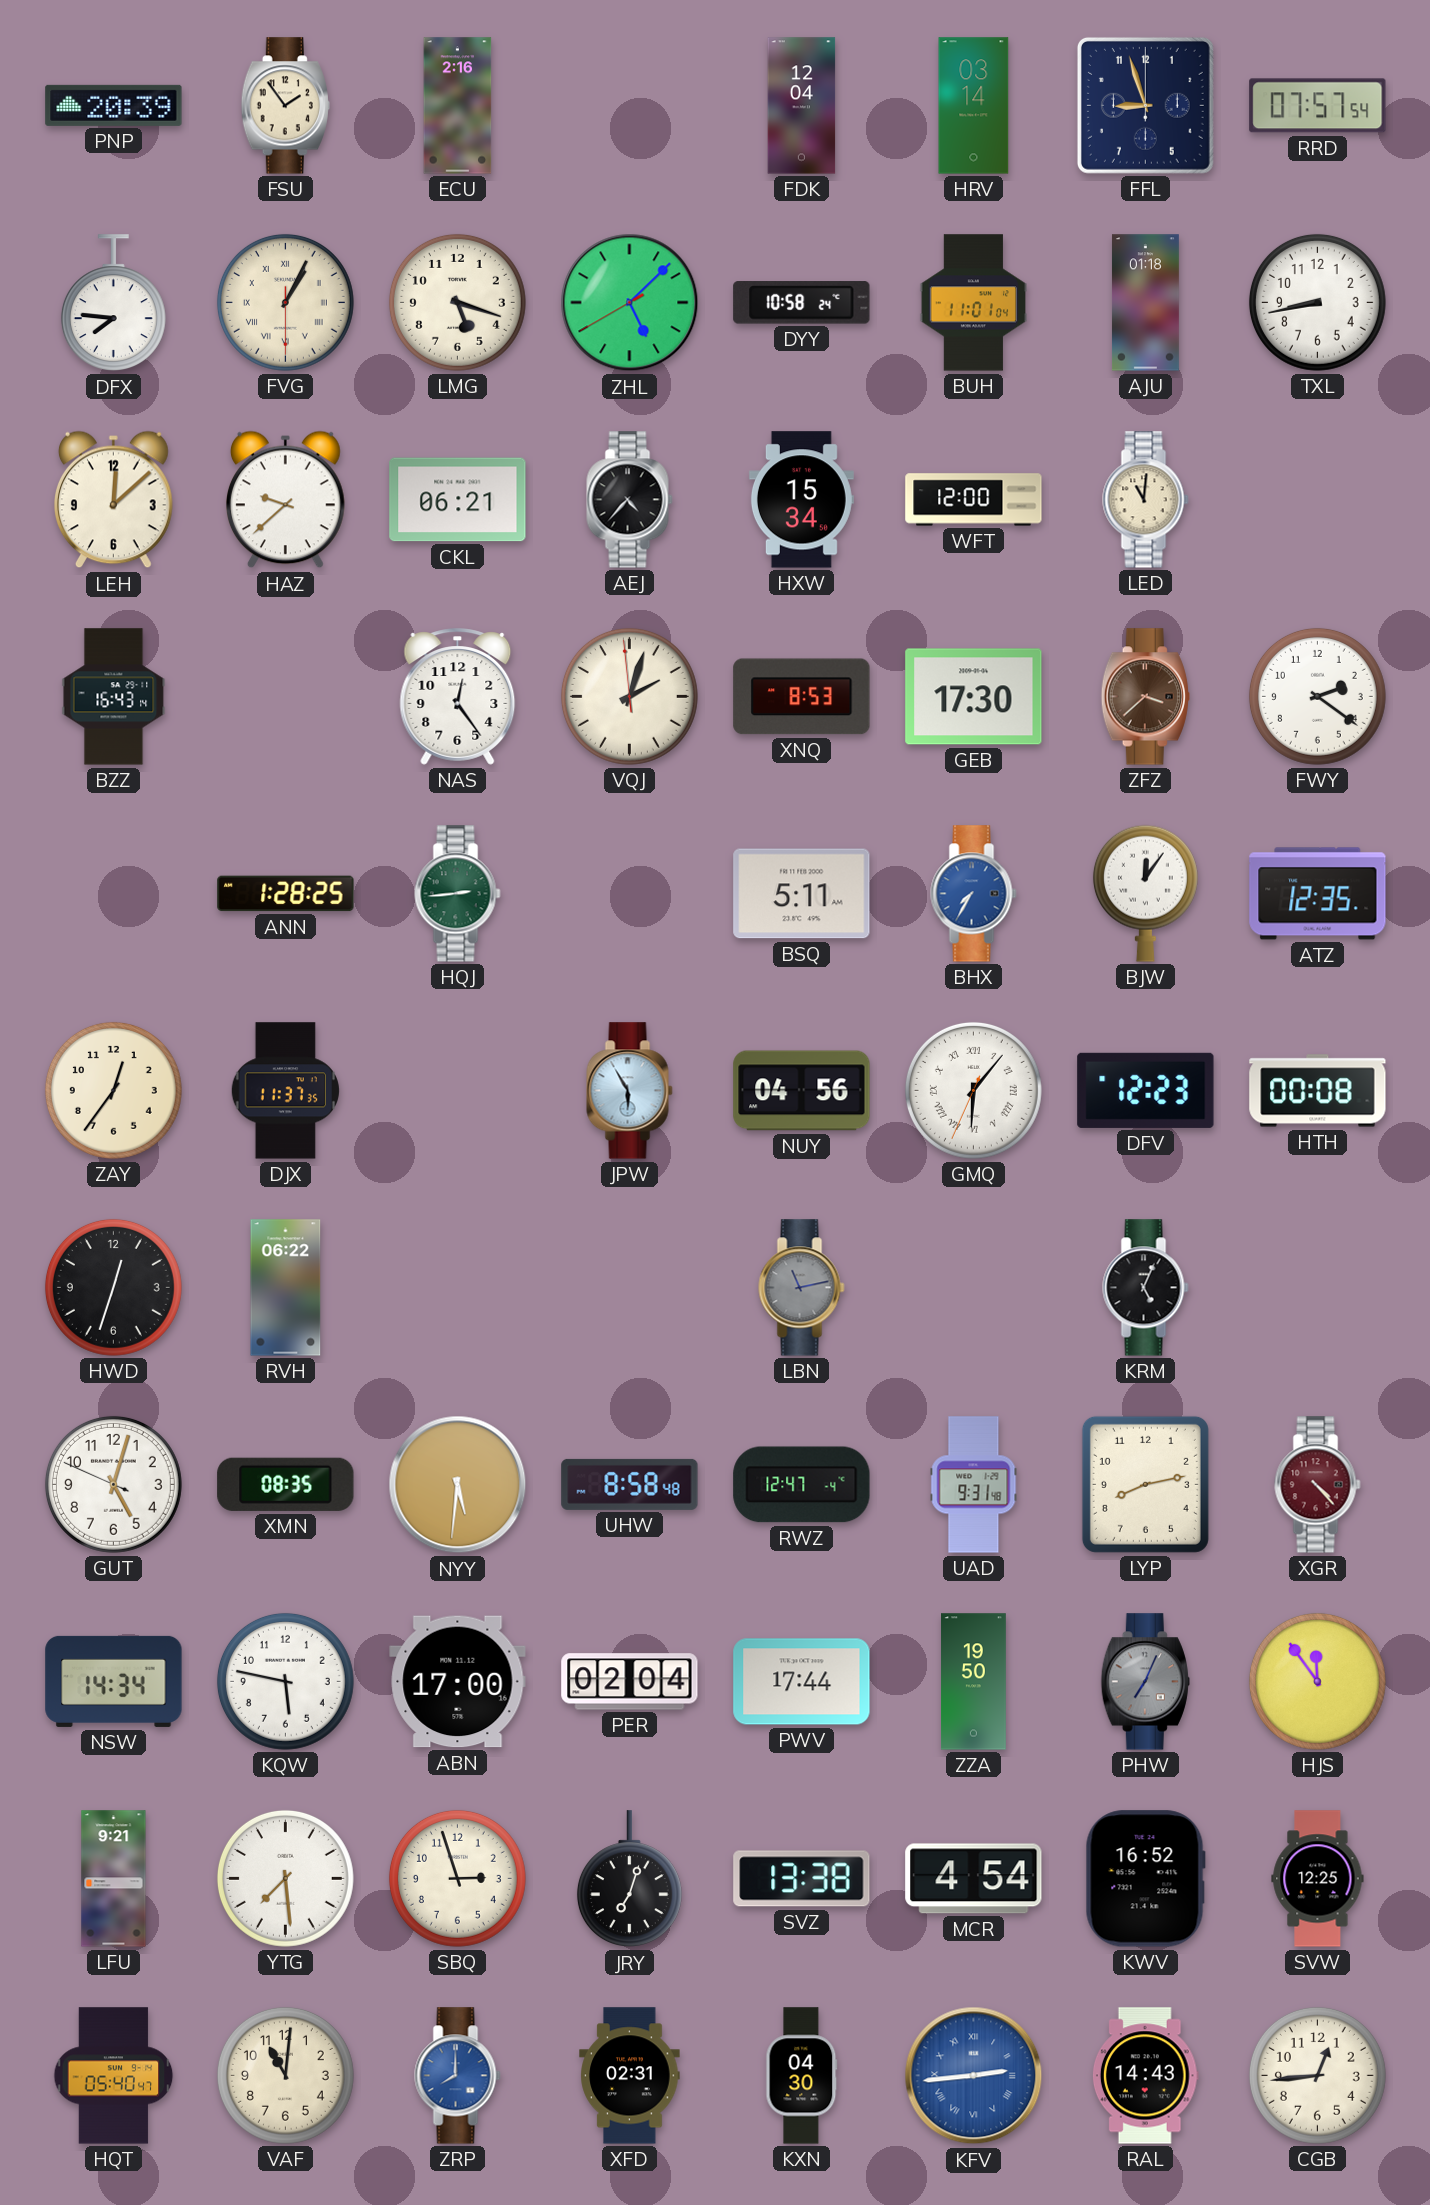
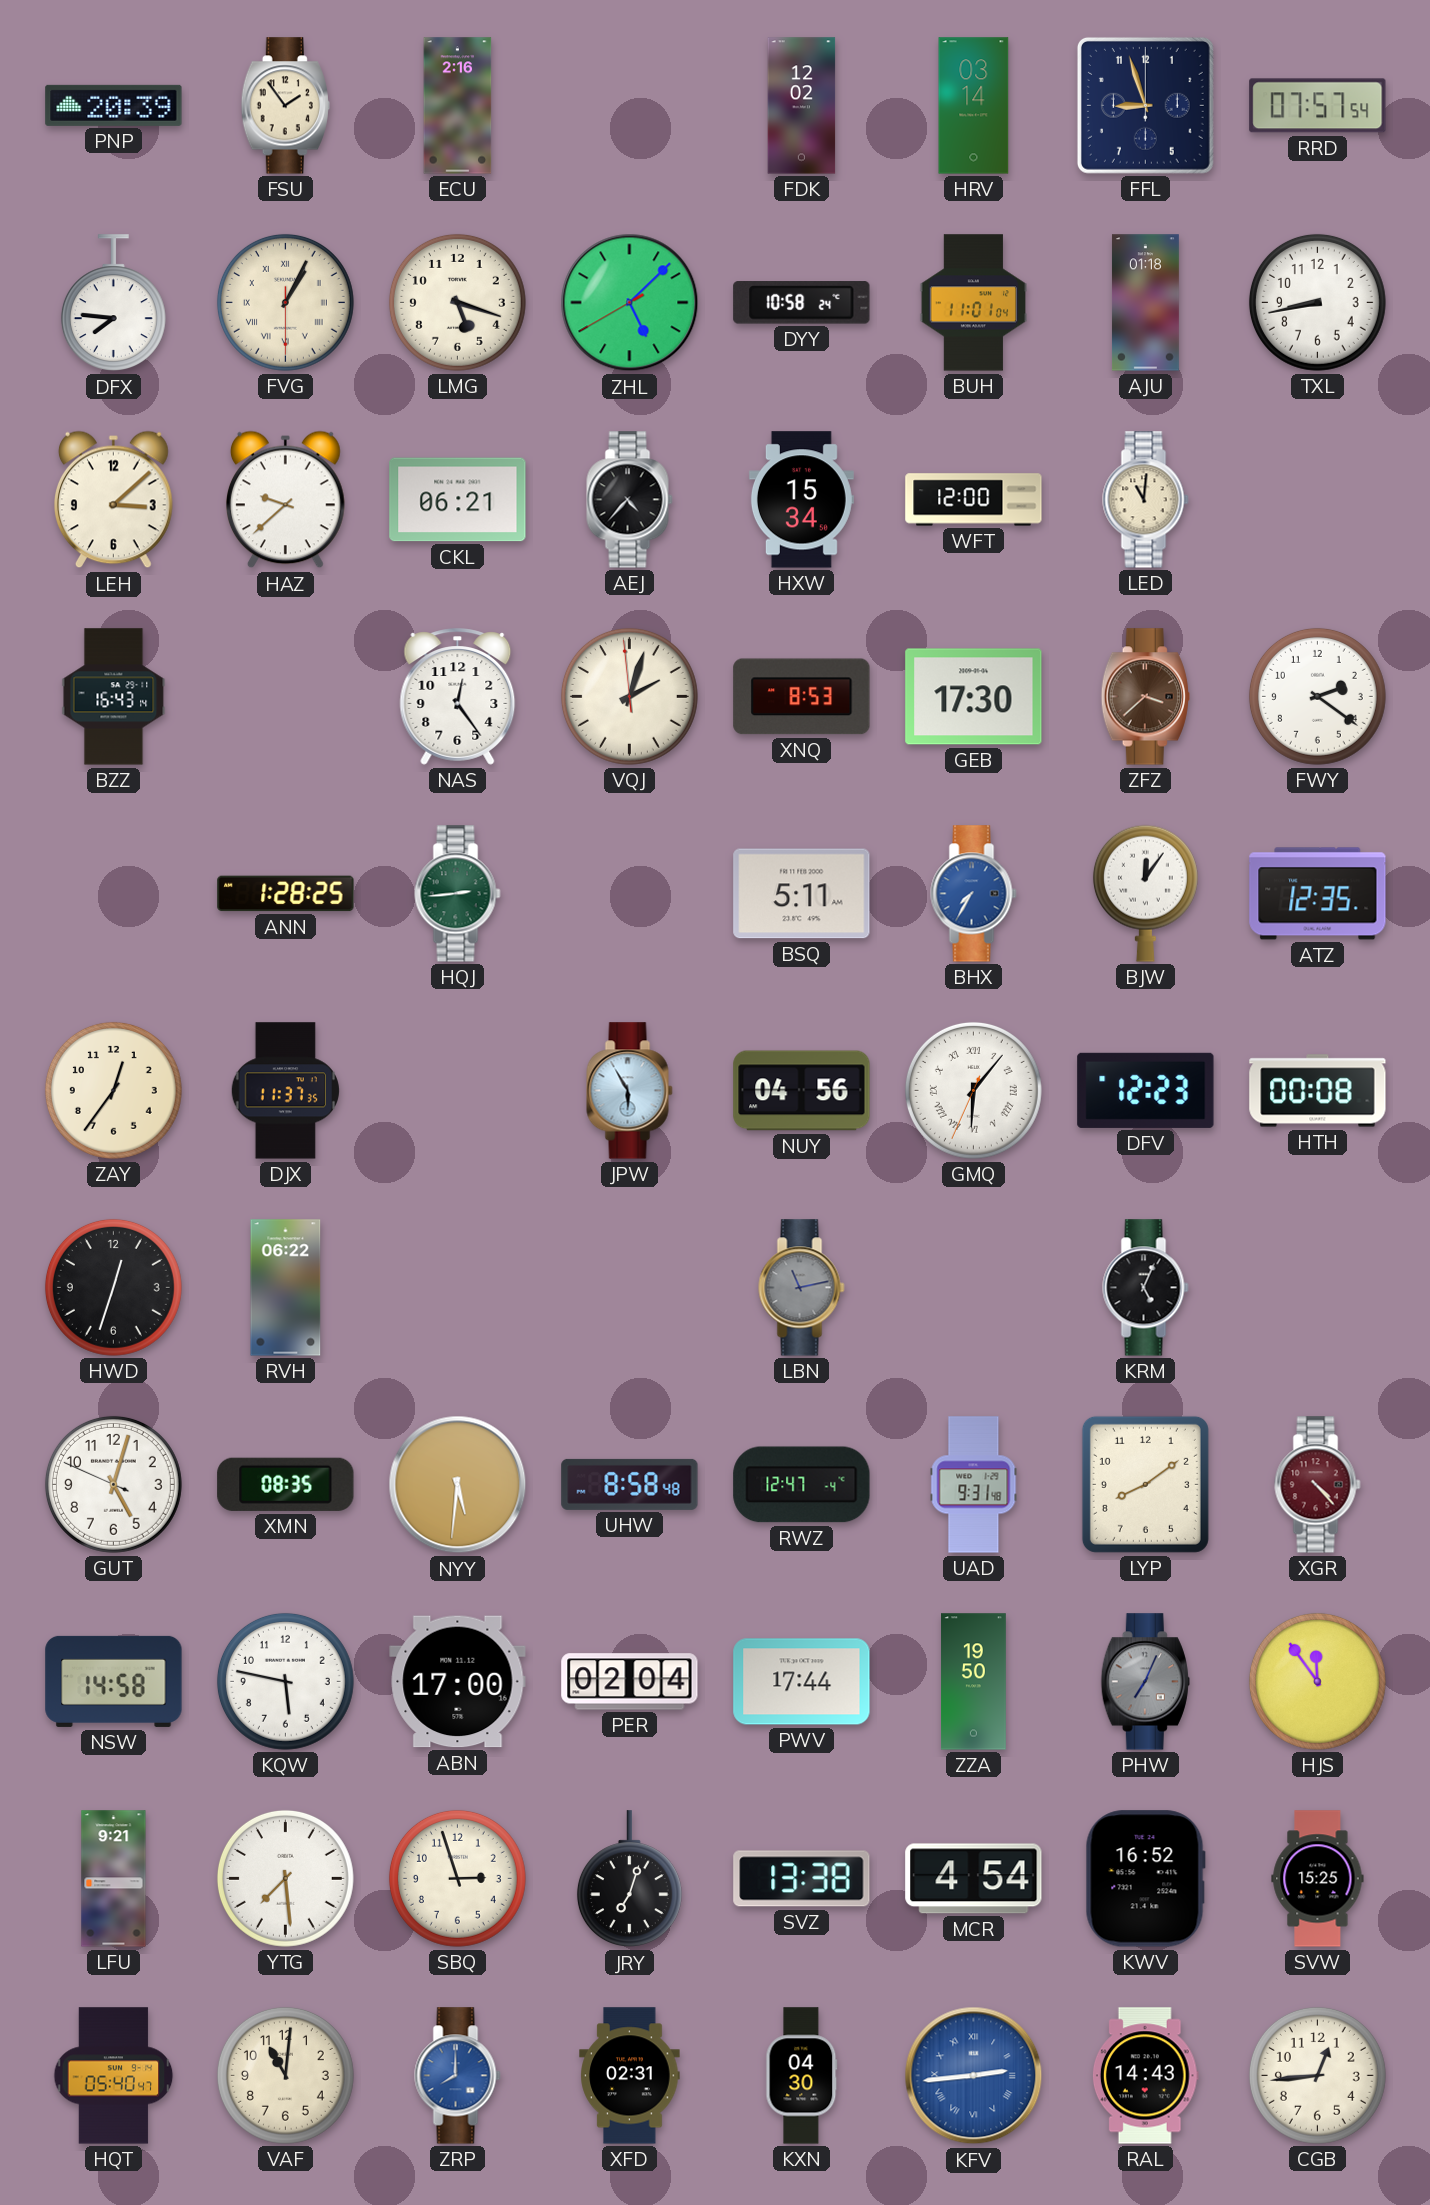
FDK: 12:04 -> 12:02 (802, 106)
LEH: 12:08 -> 3:08 (114, 500)
LYP: 8:13 -> 8:09 (1145, 1484)
NSW: 14:34 -> 14:58 (114, 1681)
SVW: 12:25 -> 15:25 (1318, 1879)
